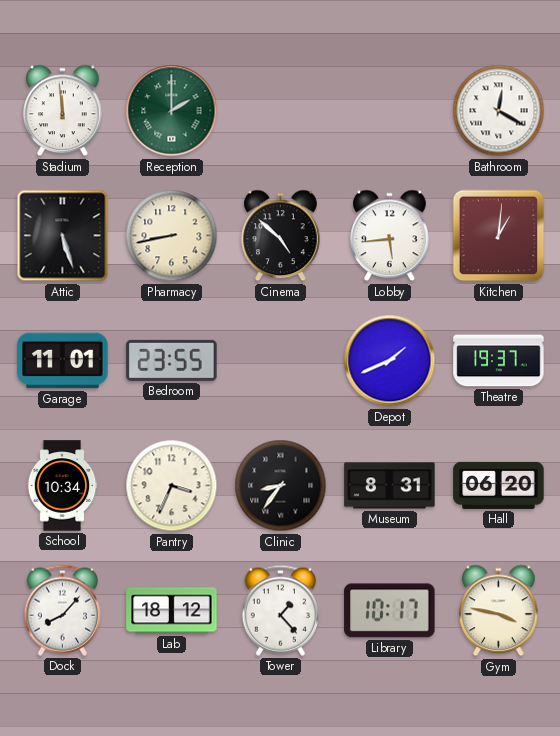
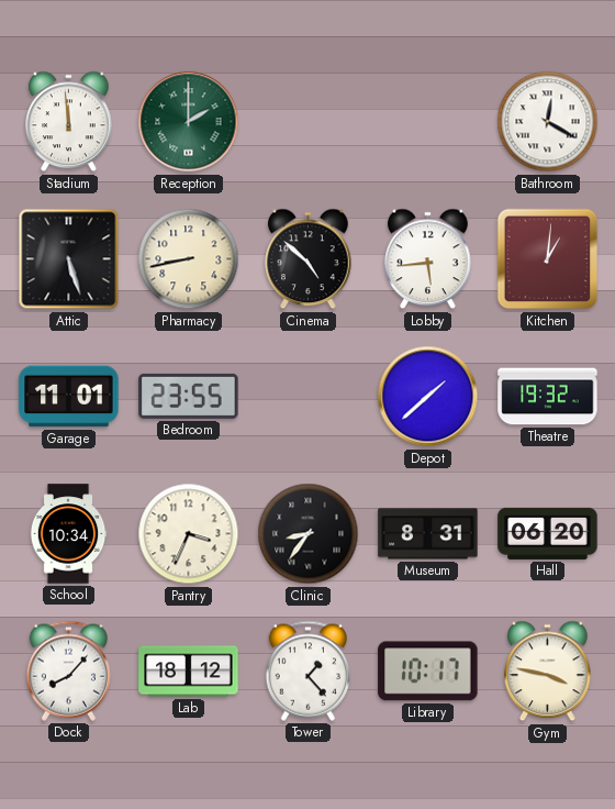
Depot: 1:41 -> 1:38 (428, 397)
Theatre: 19:37 -> 19:32 (548, 397)
